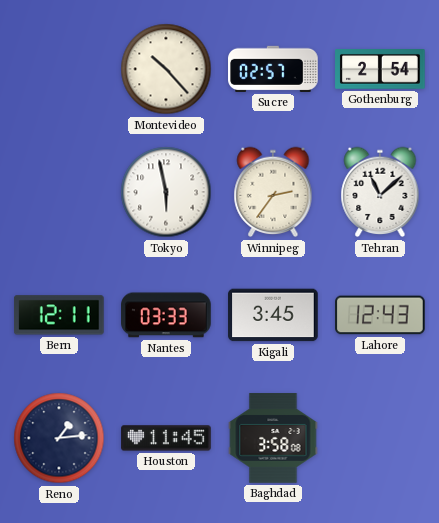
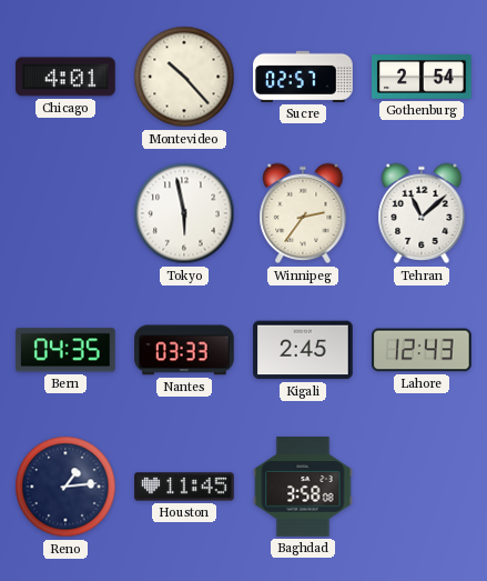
Chicago: none -> 4:01 (65, 77)
Bern: 12:11 -> 04:35 (67, 350)
Kigali: 3:45 -> 2:45 (303, 350)
